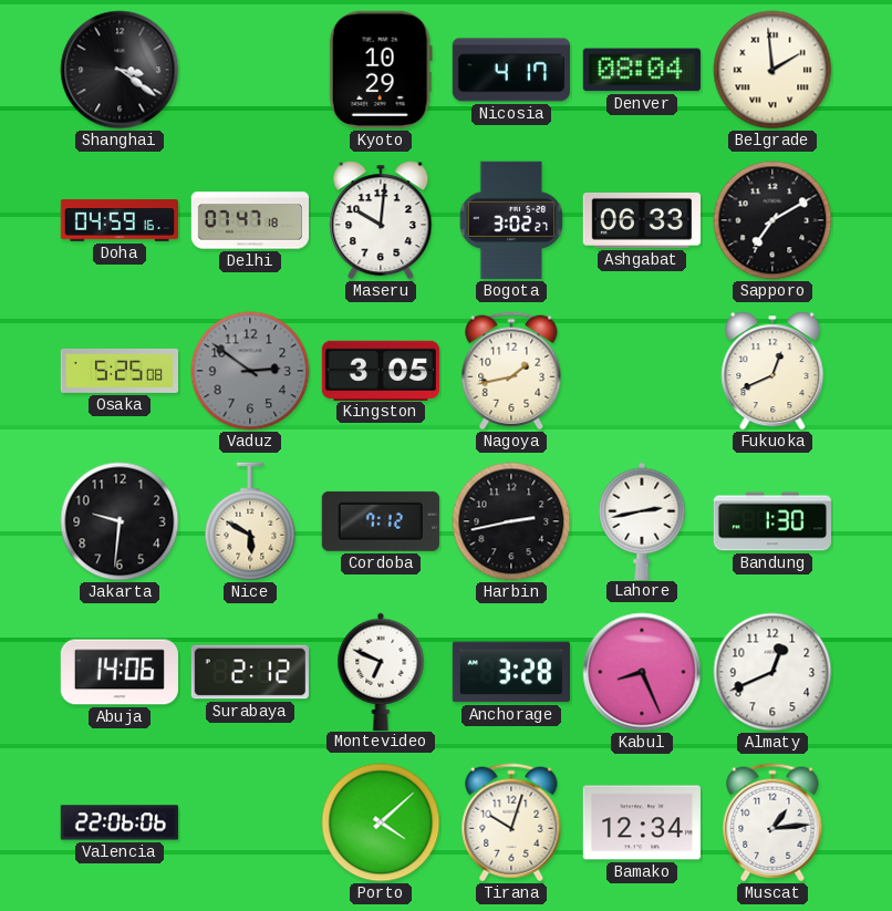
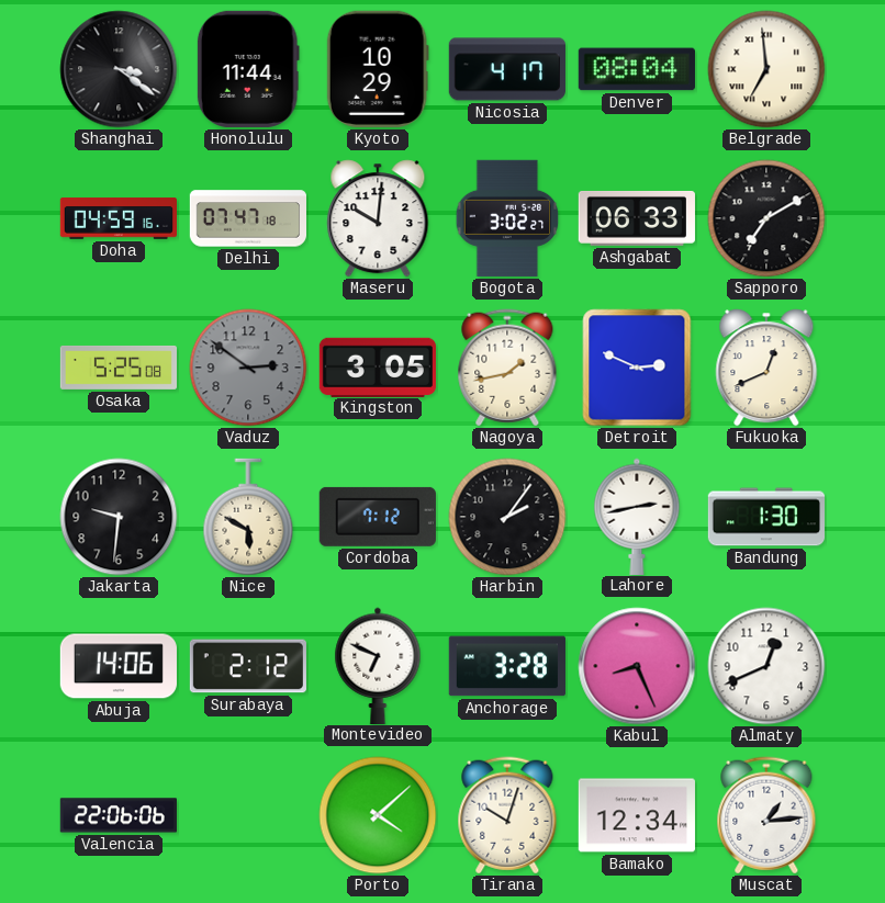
Honolulu: none -> 11:44 (248, 69)
Belgrade: 1:59 -> 6:59 (766, 69)
Detroit: none -> 2:49 (637, 368)
Harbin: 2:43 -> 2:06 (507, 517)
